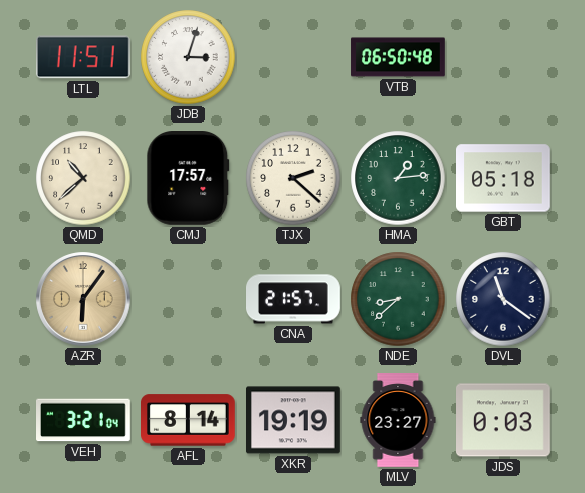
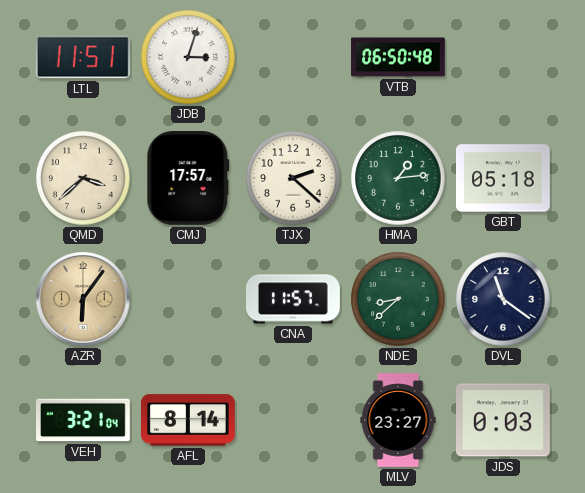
QMD: 10:38 -> 3:38 (83, 178)
CNA: 21:57 -> 11:57 (293, 299)
XKR: 19:19 -> none (294, 420)
